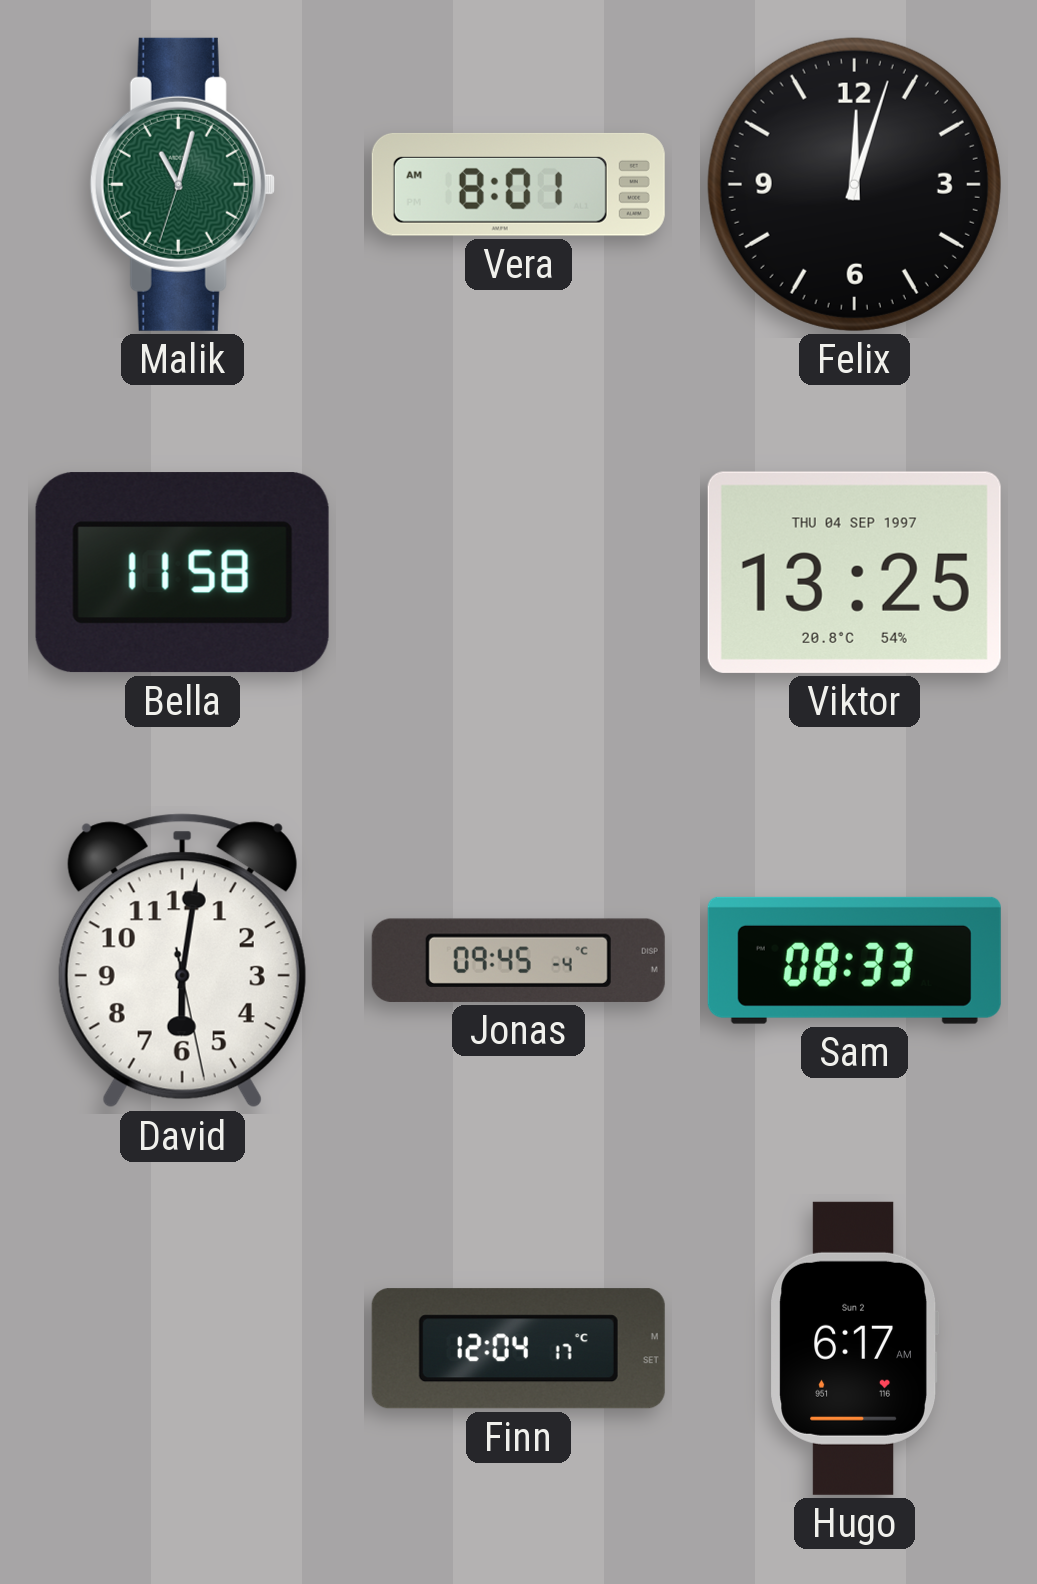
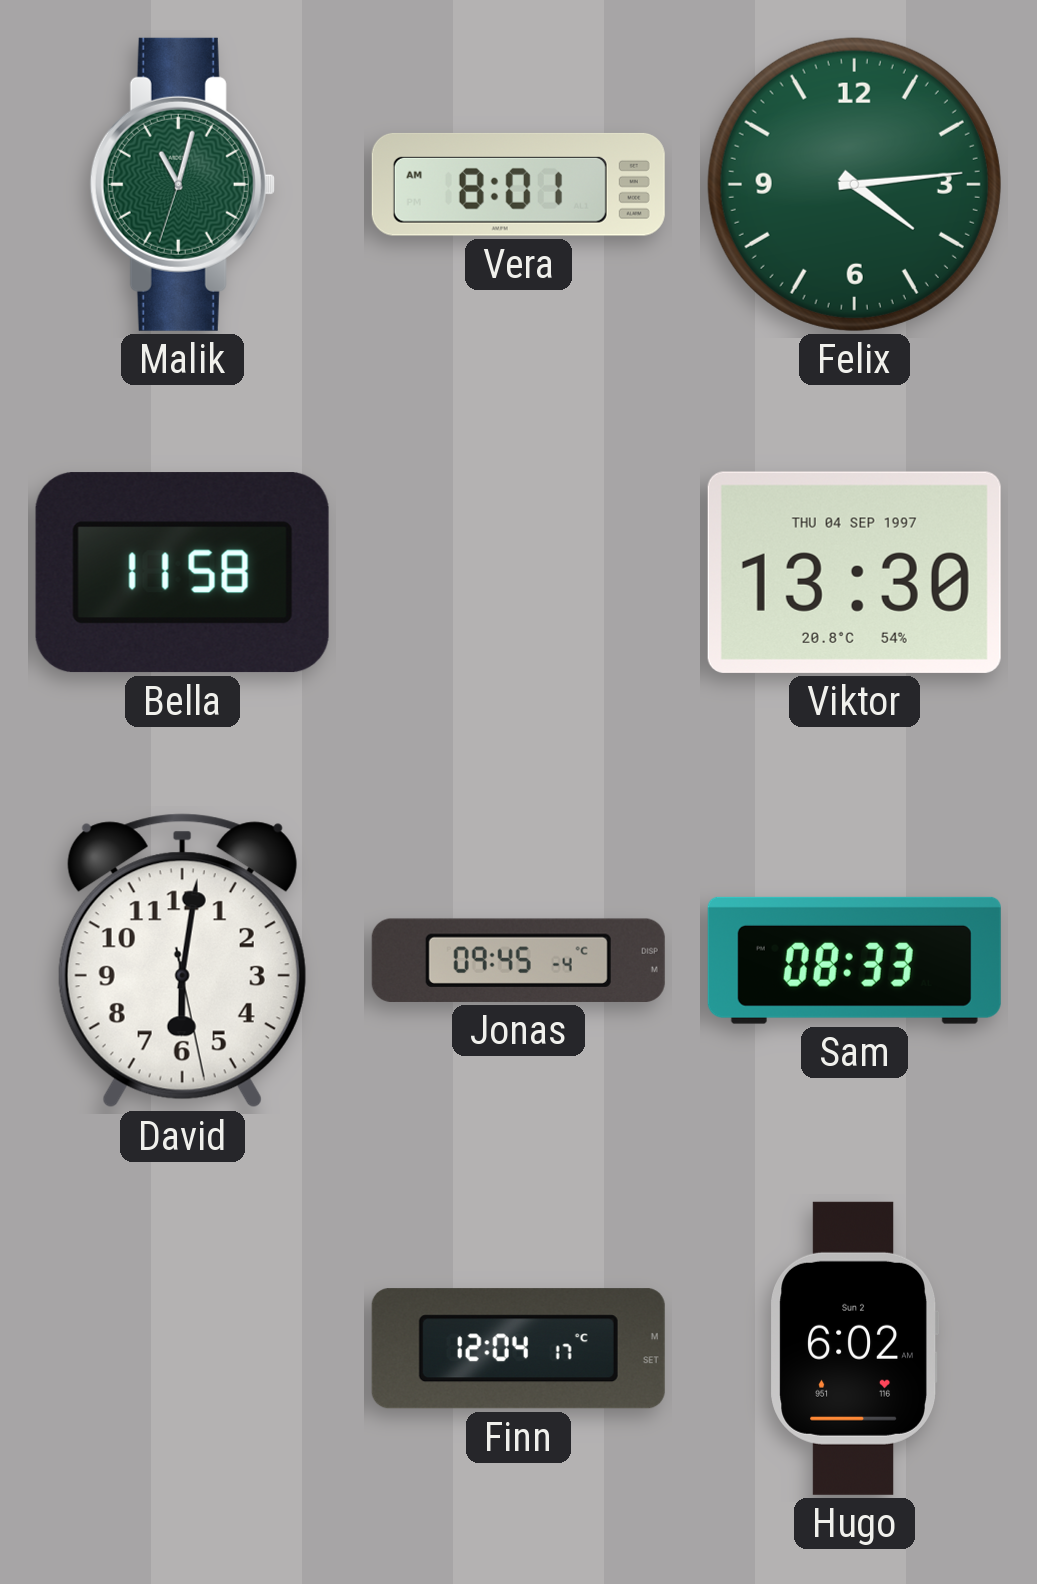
Felix: 12:03 -> 4:14 (854, 184)
Felix dial: black -> green (854, 184)
Viktor: 13:25 -> 13:30 (854, 572)
Hugo: 6:17 -> 6:02 (854, 1348)
